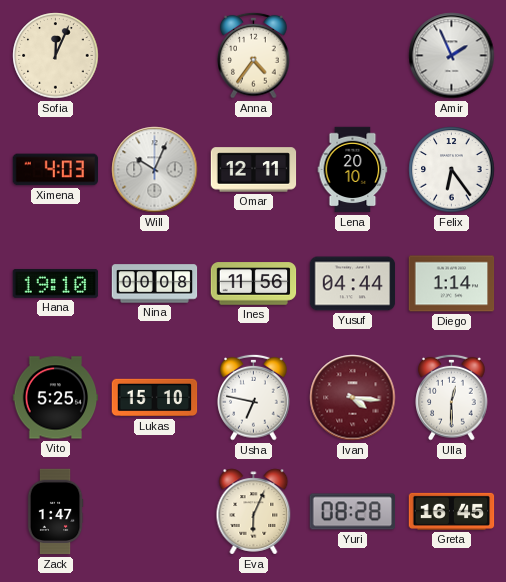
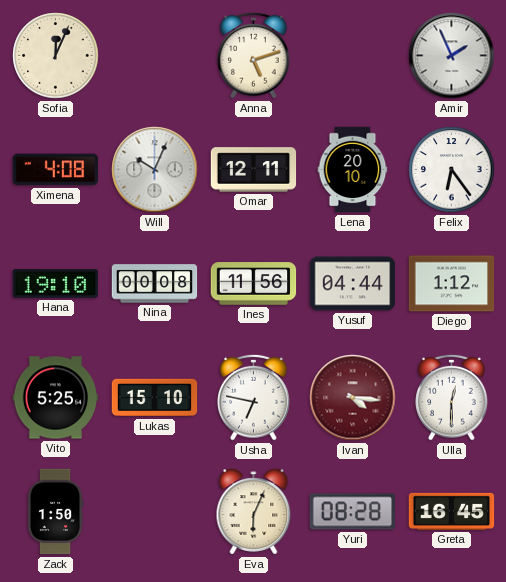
Anna: 4:36 -> 5:12 (254, 55)
Ximena: 4:03 -> 4:08 (56, 170)
Diego: 1:14 -> 1:12 (452, 284)
Zack: 1:47 -> 1:50 (55, 512)
